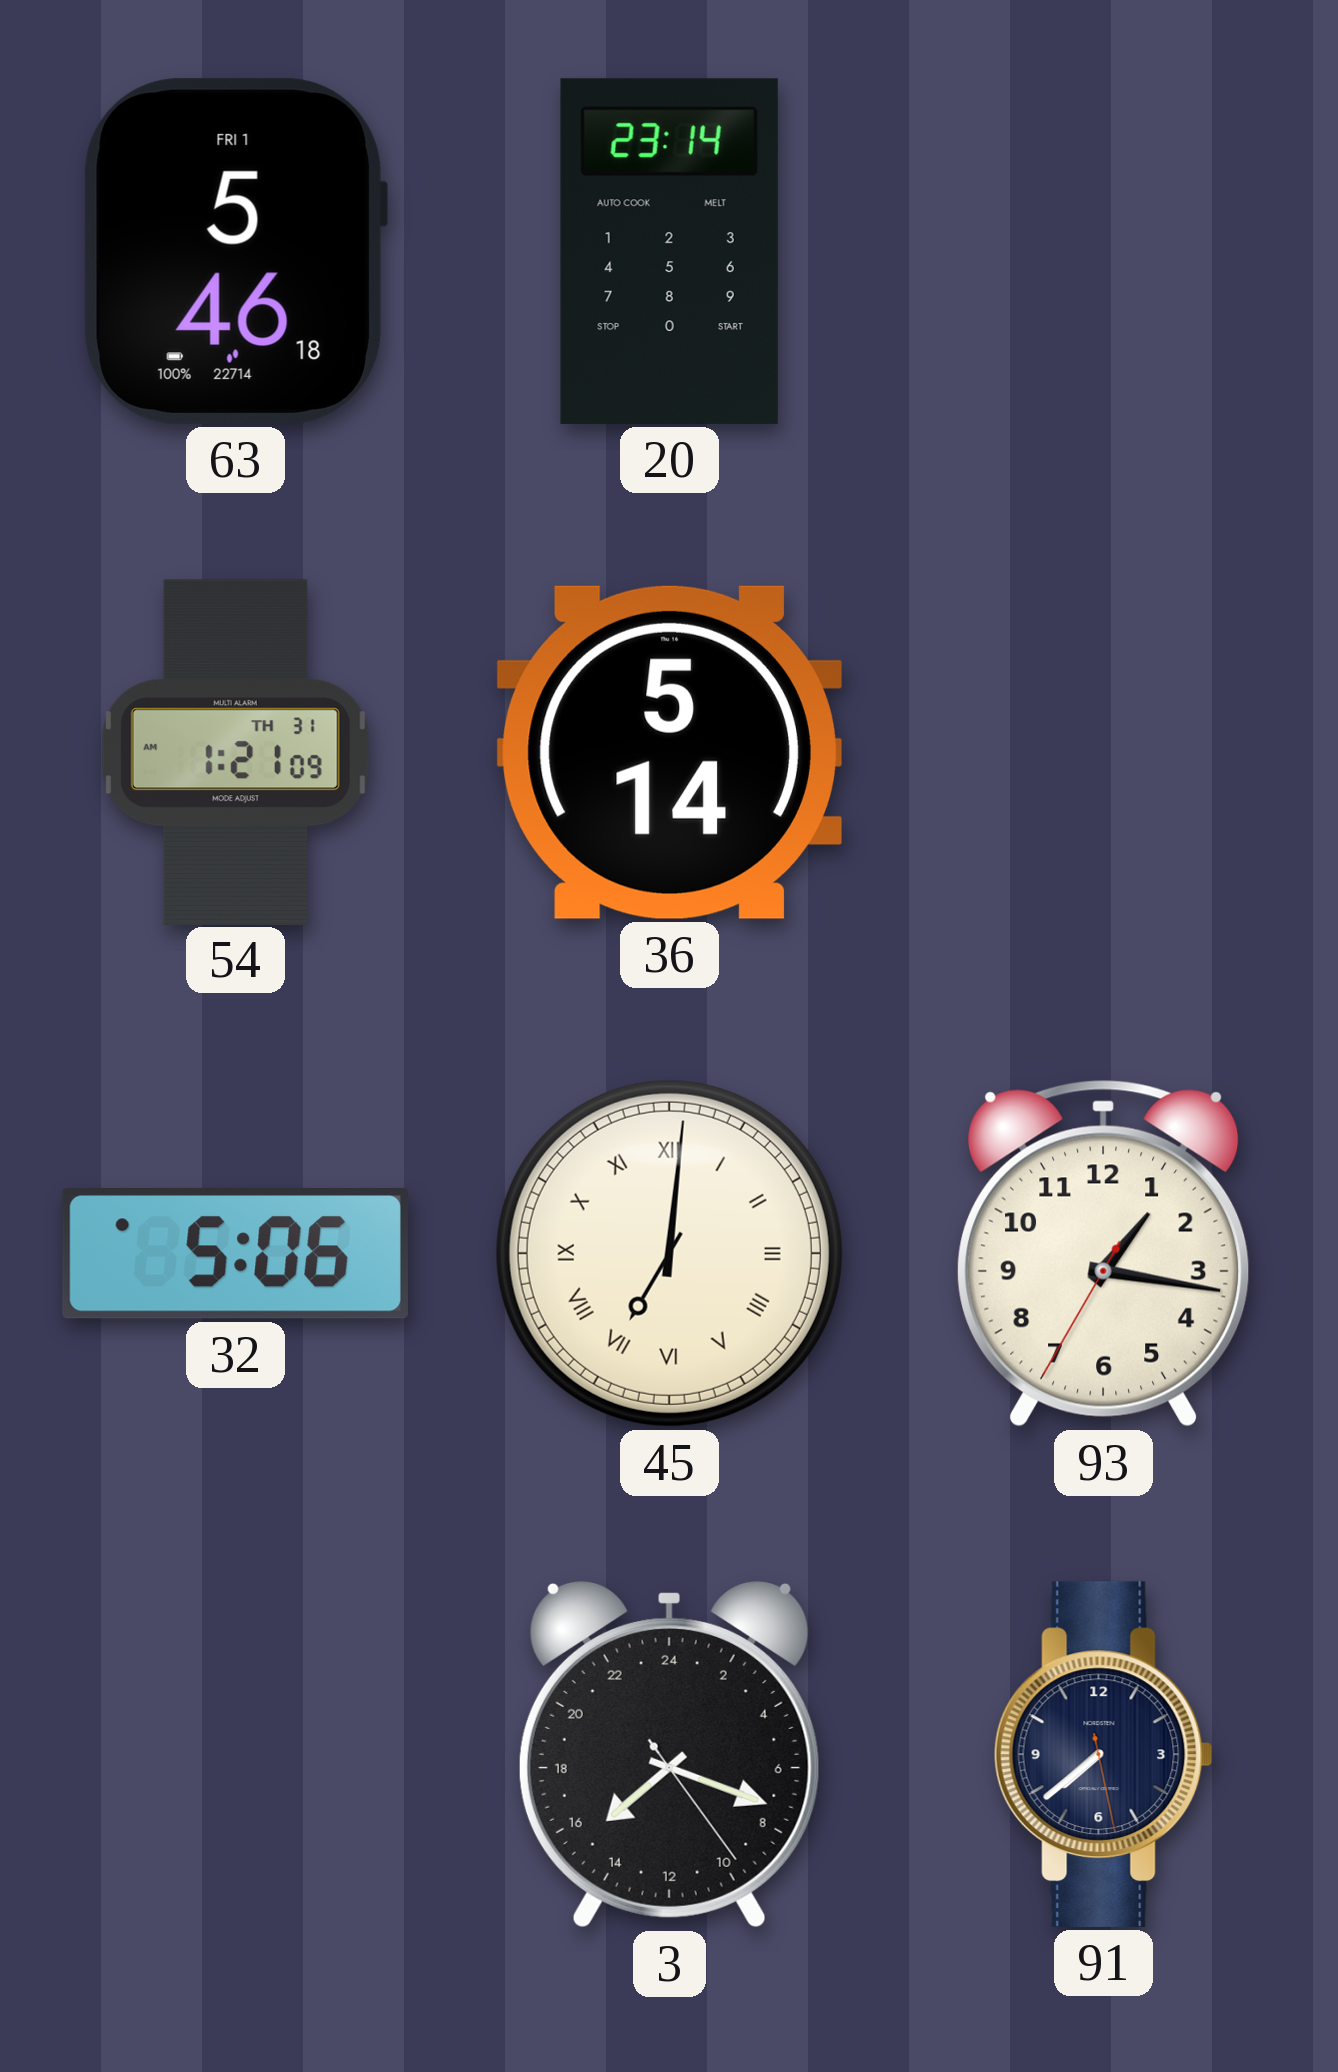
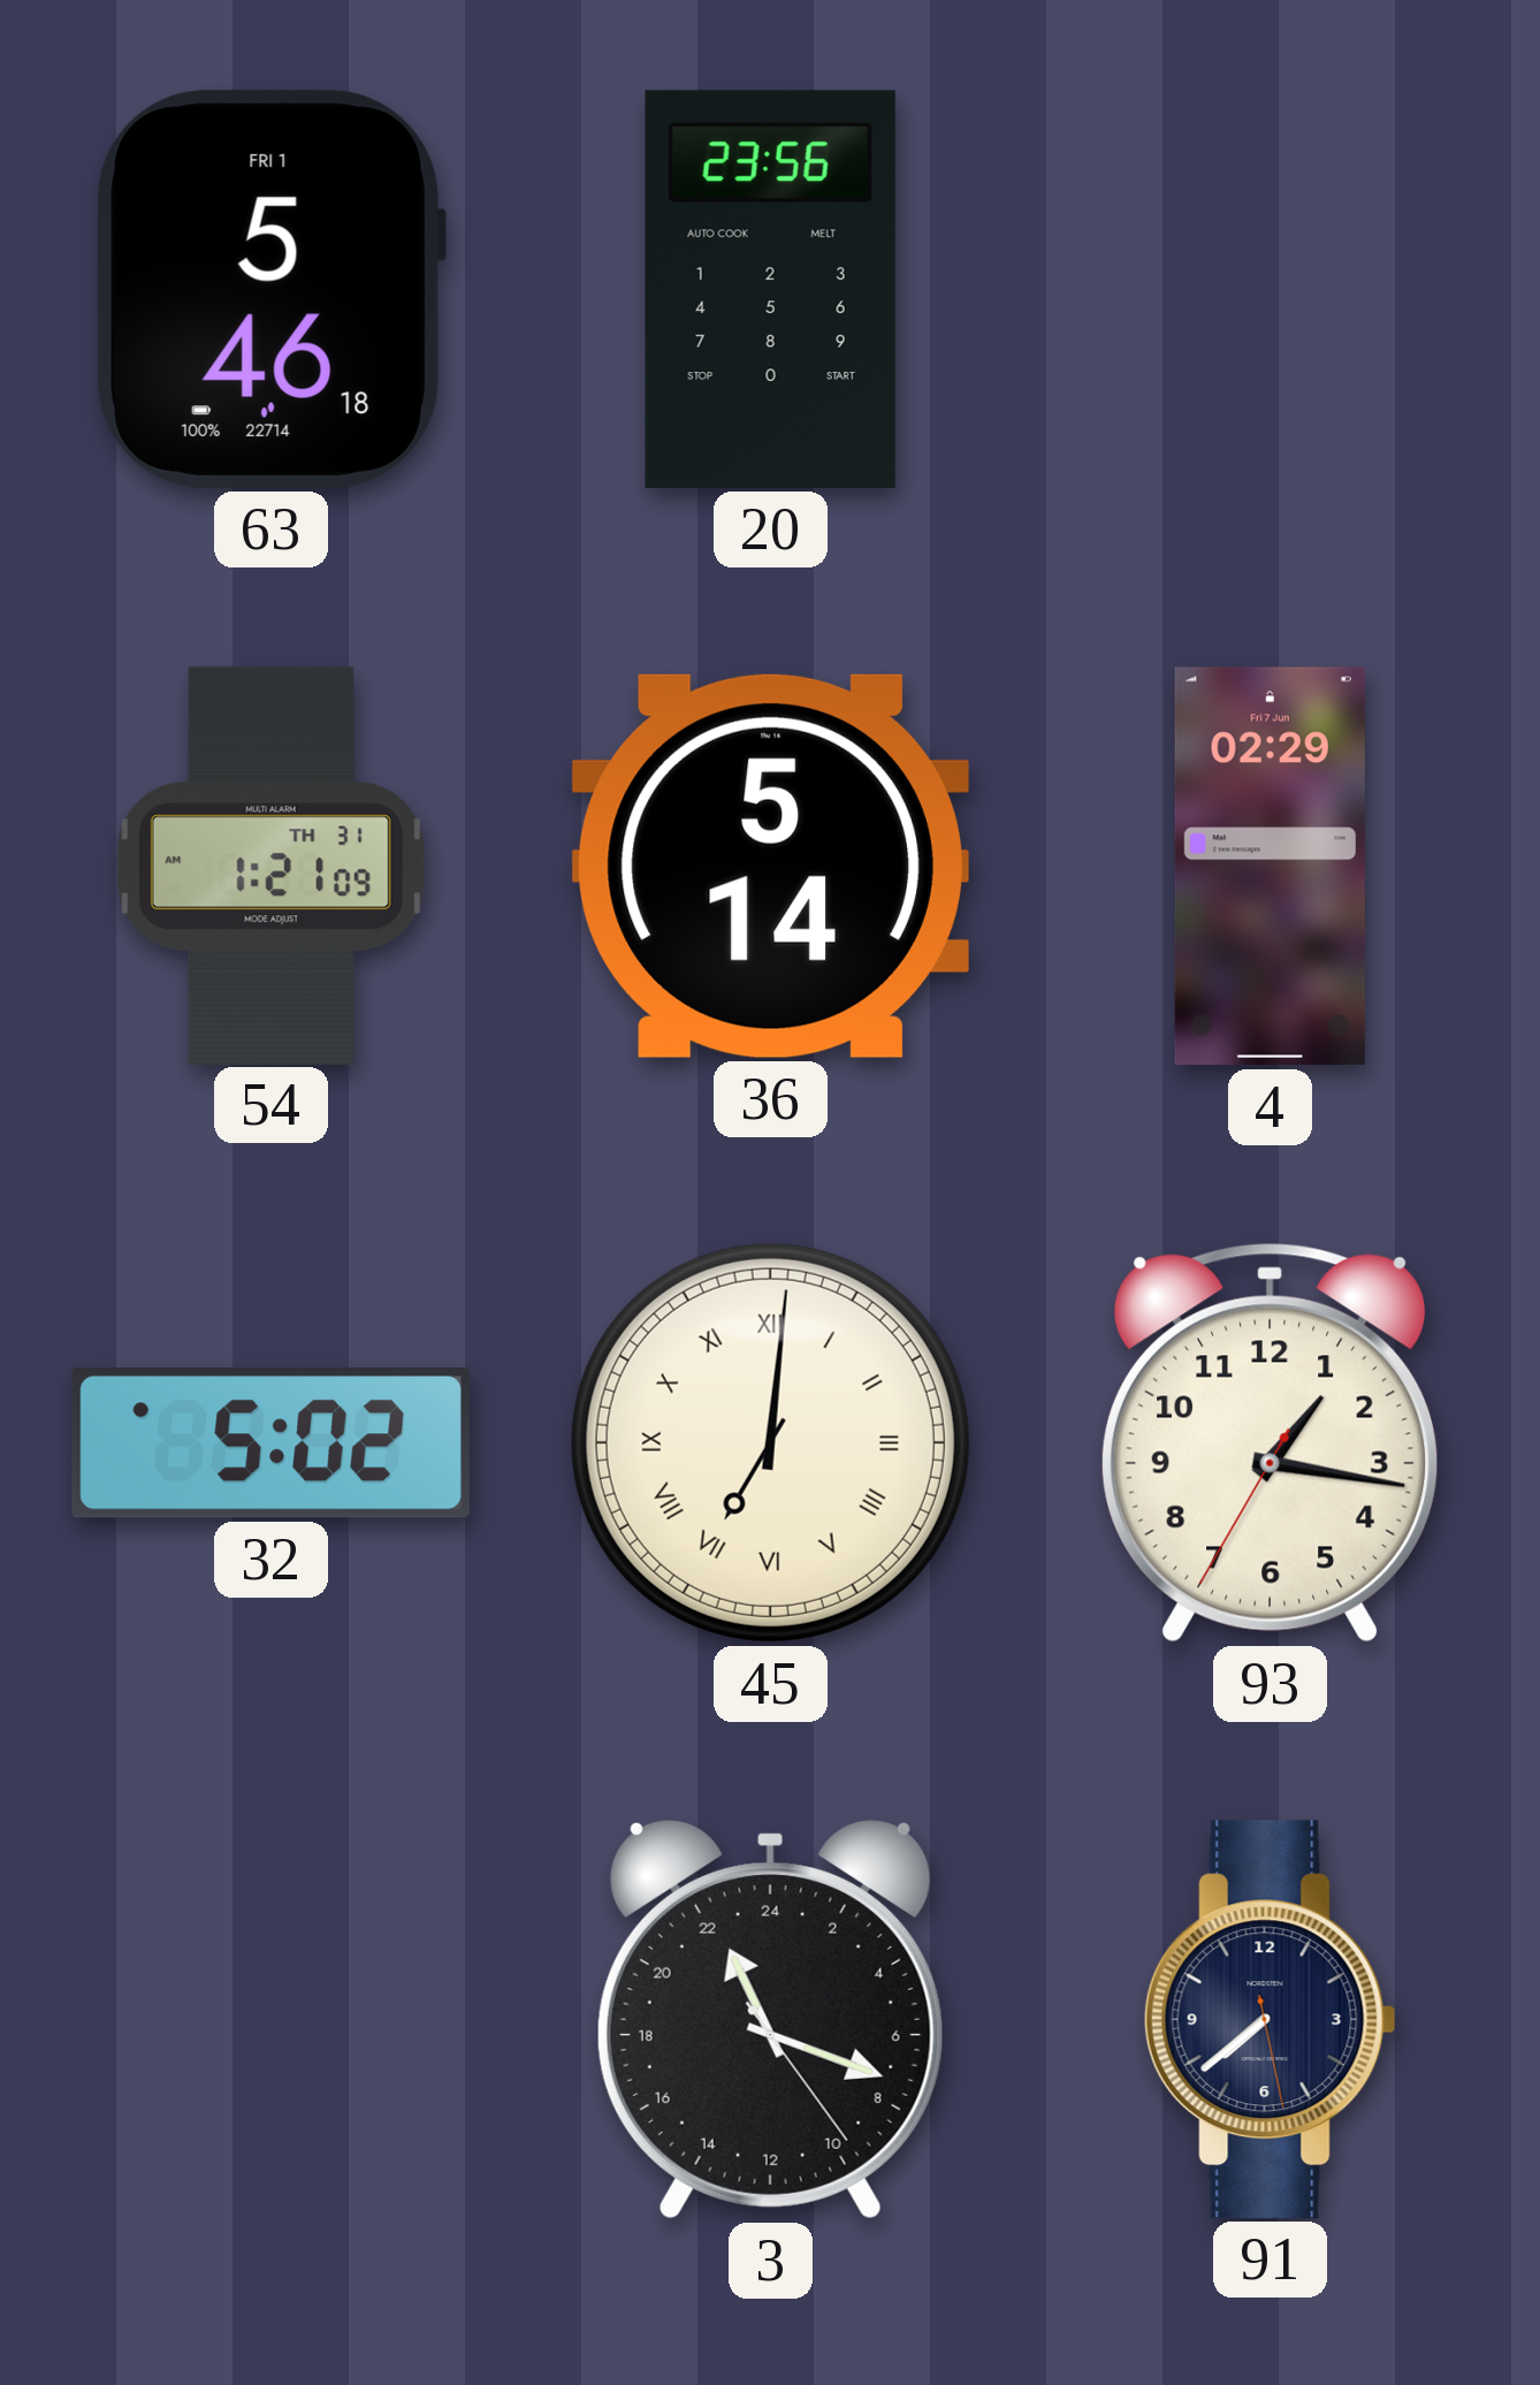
20: 23:14 -> 23:56 (770, 289)
4: none -> 02:29 (1270, 867)
32: 5:06 -> 5:02 (270, 1443)
3: 15:18 -> 22:18 (770, 2020)
